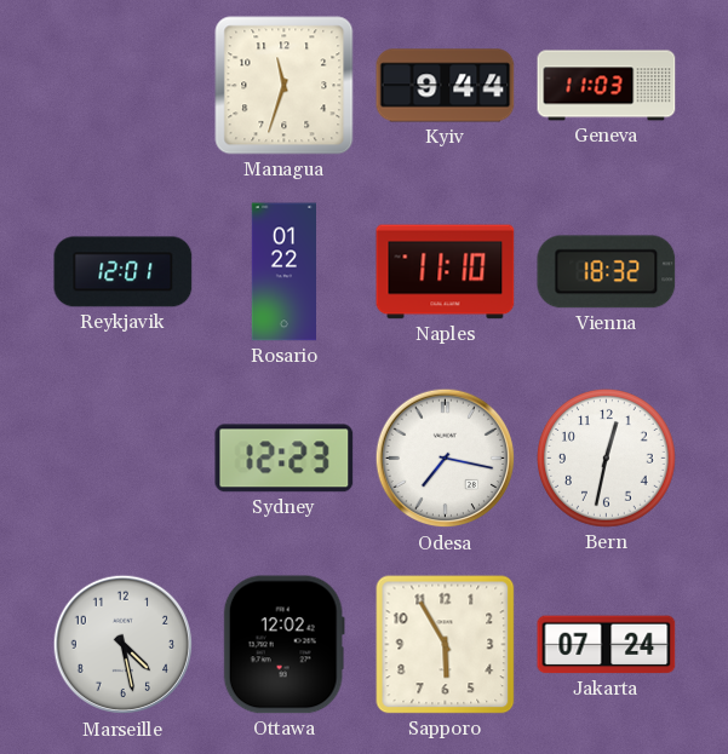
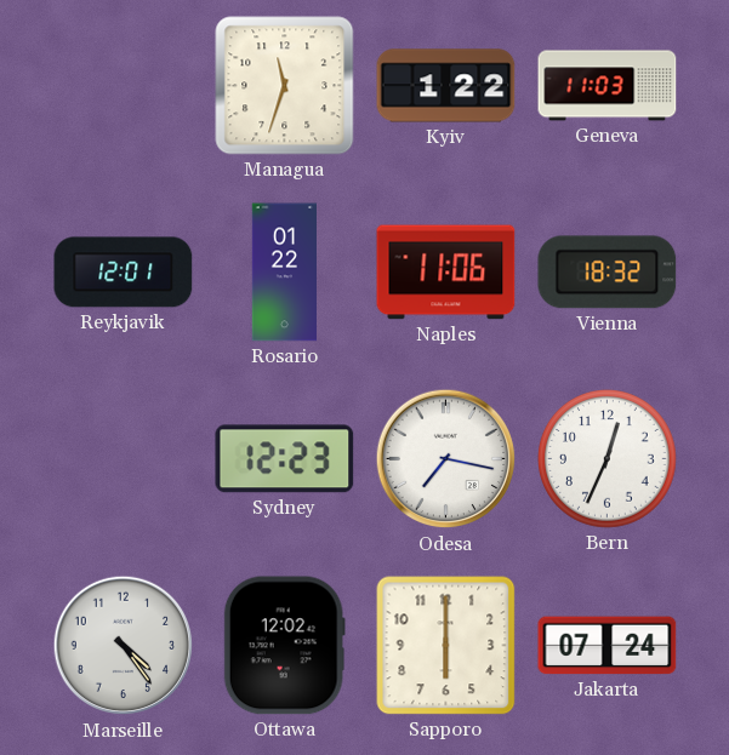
Kyiv: 9:44 -> 1:22 (446, 86)
Naples: 11:10 -> 11:06 (446, 273)
Bern: 12:32 -> 12:34 (608, 459)
Marseille: 4:28 -> 4:24 (124, 646)
Sapporo: 5:55 -> 6:00 (446, 646)
